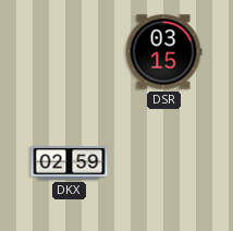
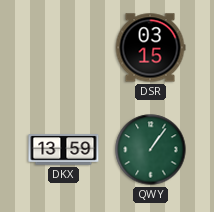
DKX: 02:59 -> 13:59 (64, 150)
QWY: none -> 1:06 (151, 150)
